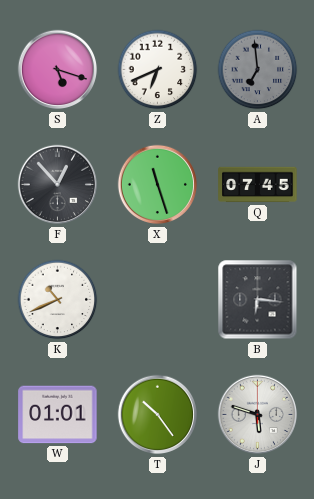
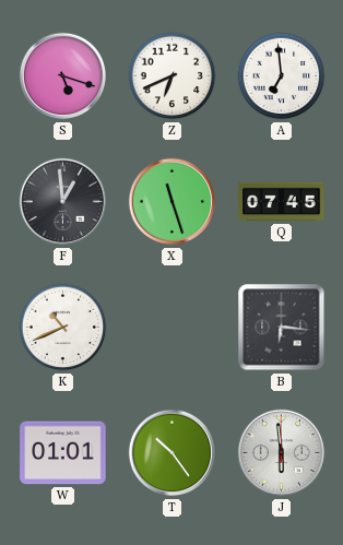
A dial: grey -> white (282, 76)
F: 12:53 -> 12:59 (63, 202)
J: 5:48 -> 5:59 (282, 453)
